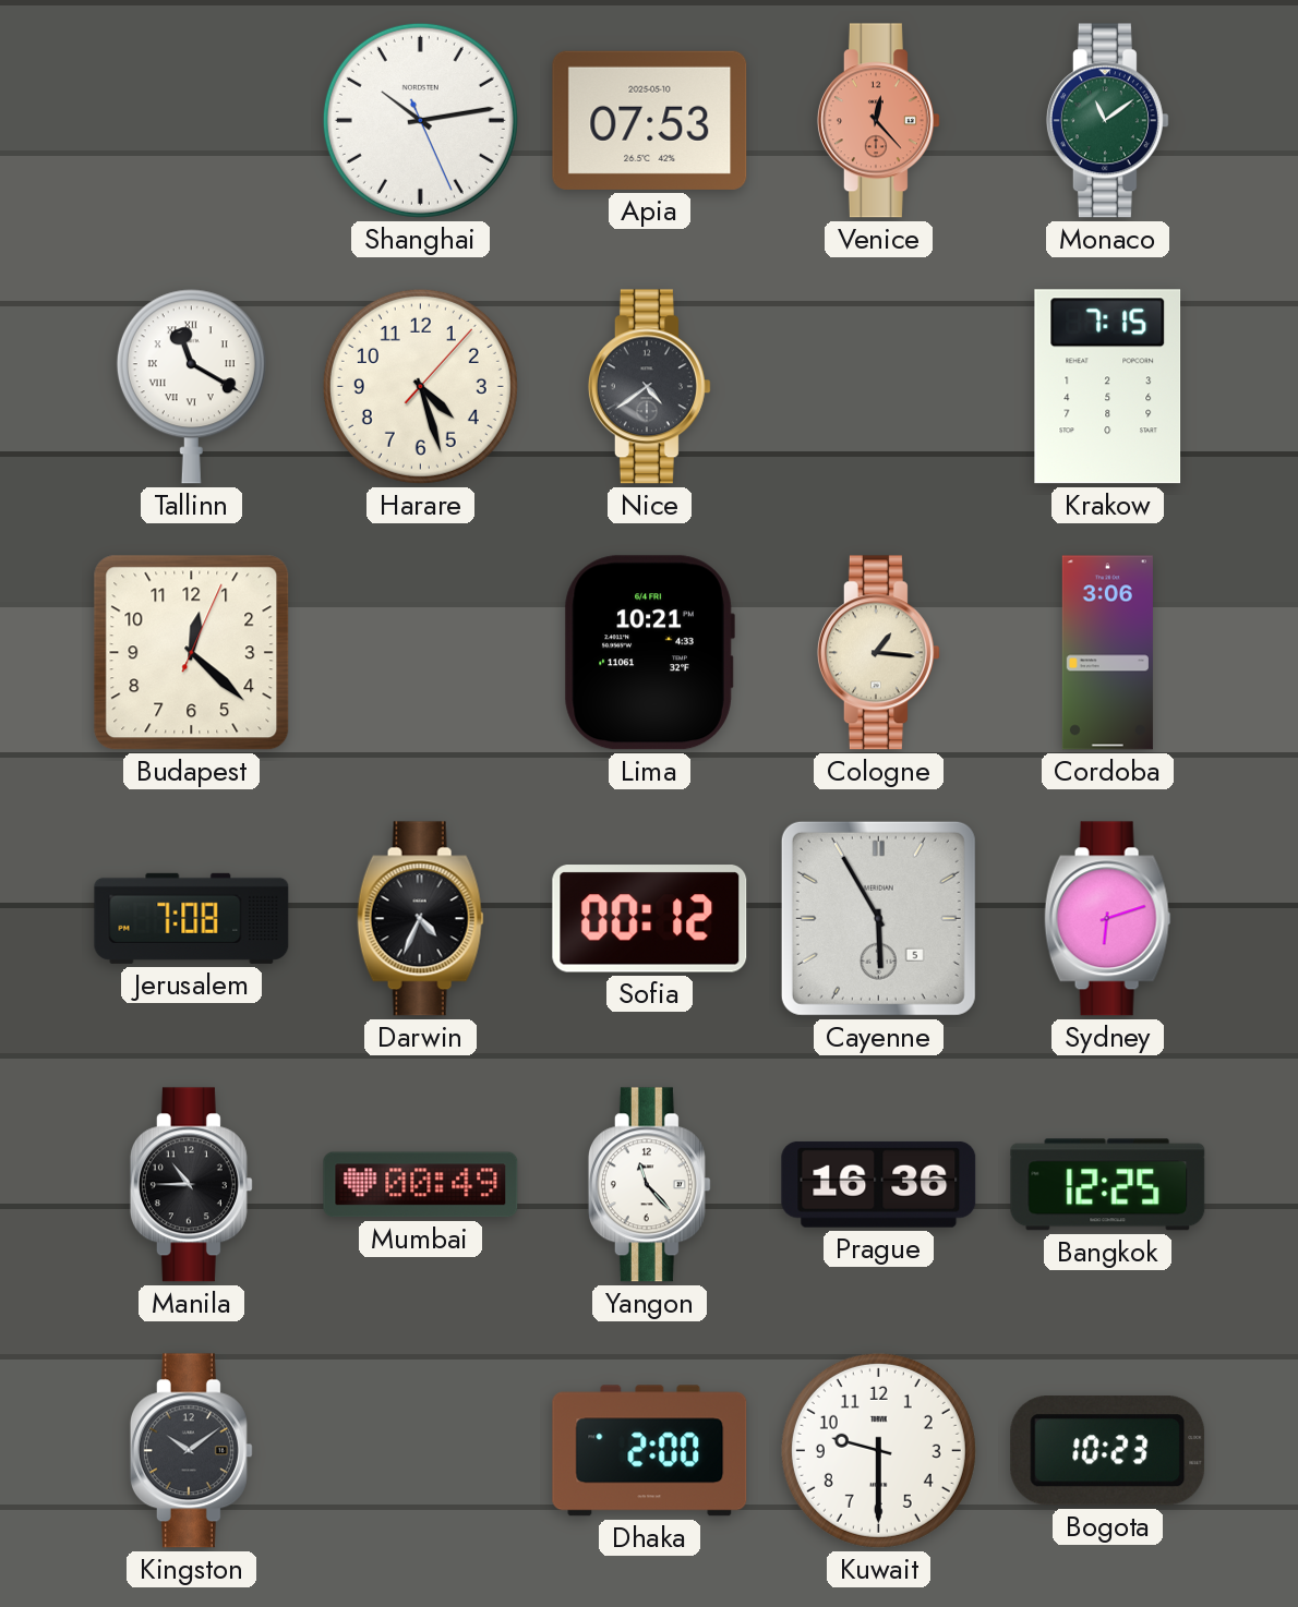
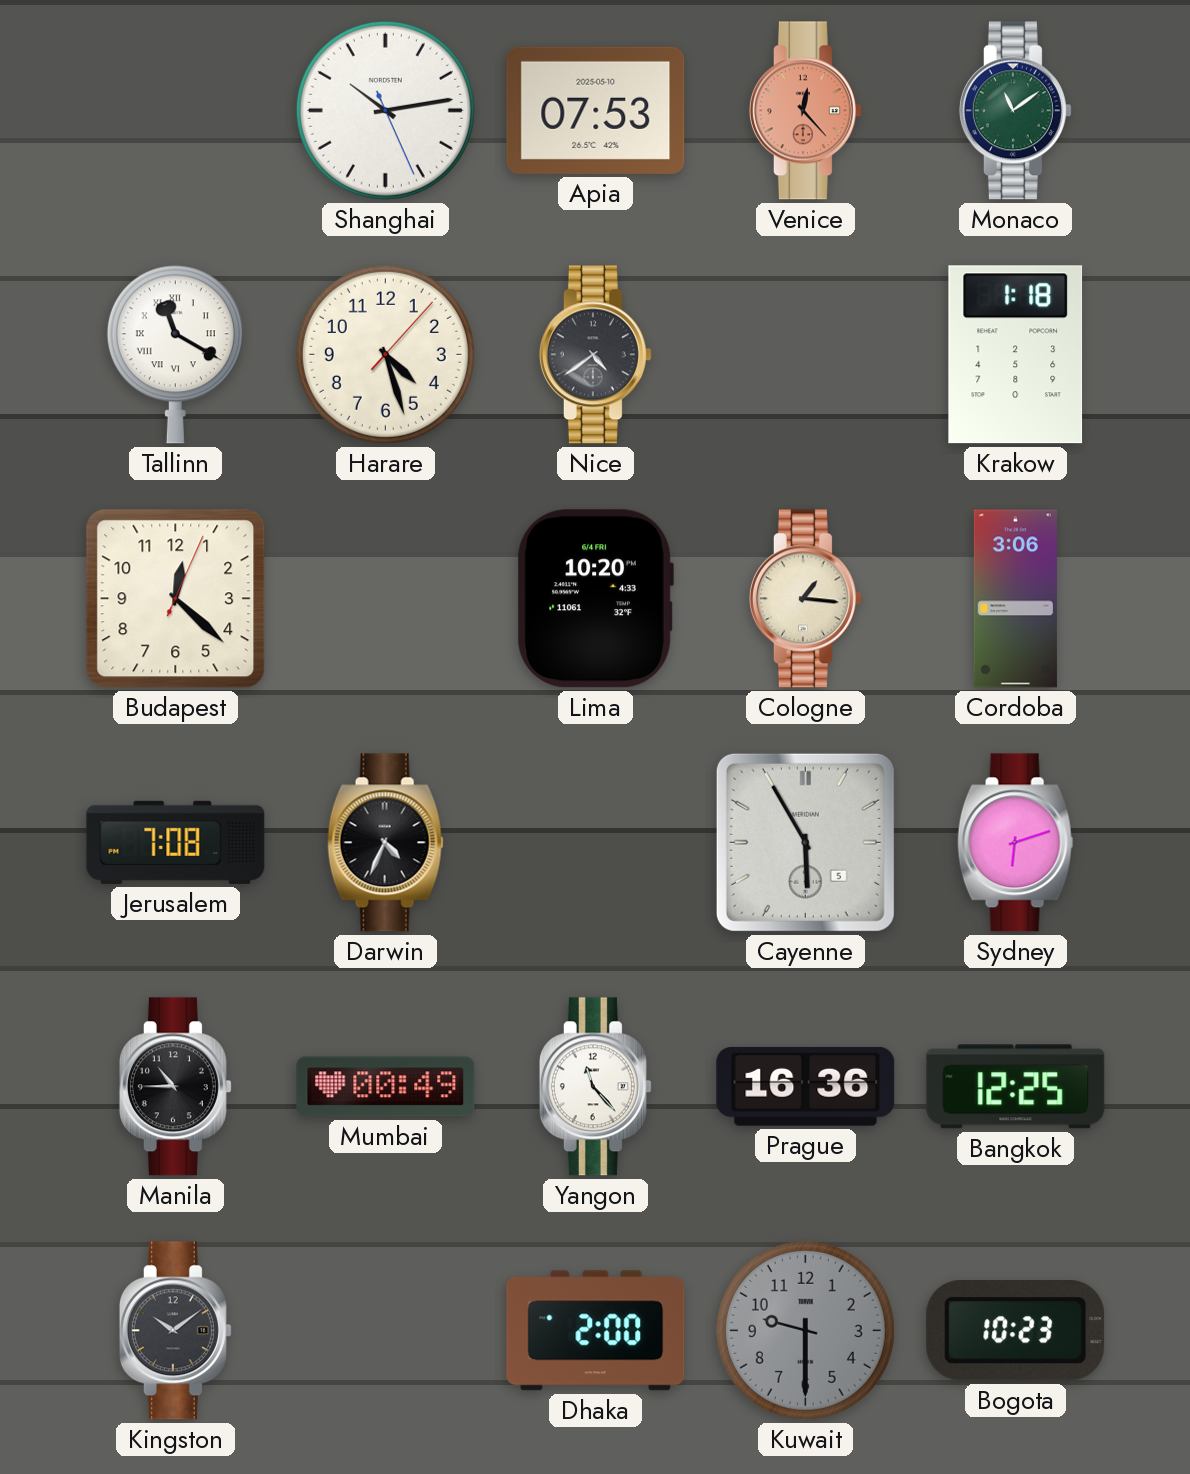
Krakow: 7:15 -> 1:18 (1016, 355)
Lima: 10:21 -> 10:20 (595, 599)
Sofia: 00:12 -> none (650, 919)
Kuwait dial: white -> grey (805, 1330)
